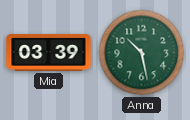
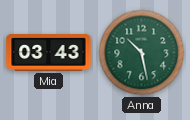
Mia: 03:39 -> 03:43 (49, 53)
